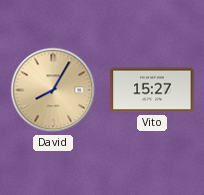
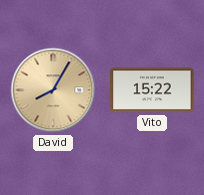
Vito: 15:27 -> 15:22 (152, 90)
